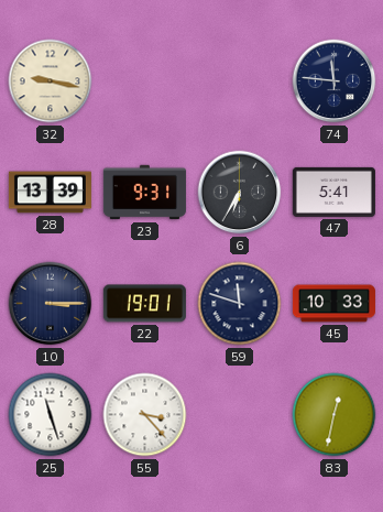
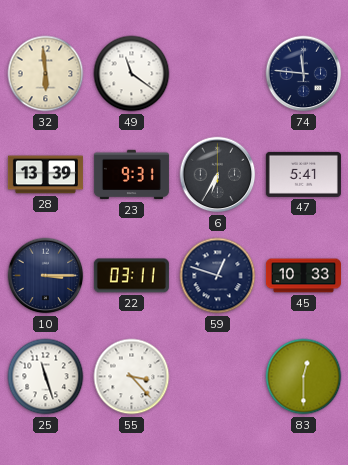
32: 9:17 -> 5:59 (46, 74)
49: none -> 11:21 (132, 74)
22: 19:01 -> 03:11 (131, 276)
59: 11:48 -> 12:48 (218, 276)
83: 12:32 -> 12:30 (304, 377)
